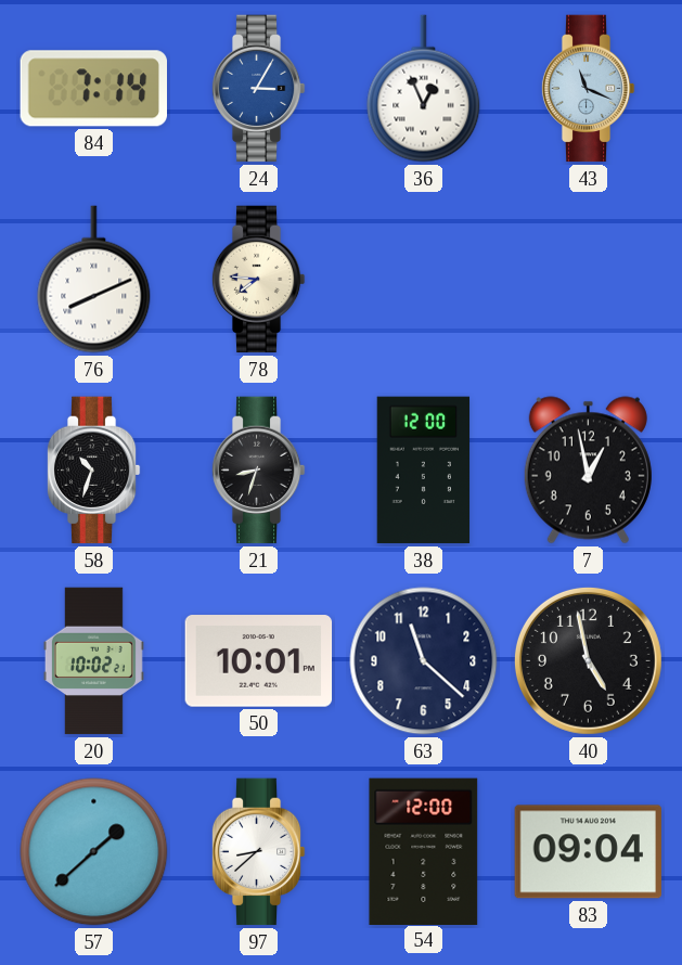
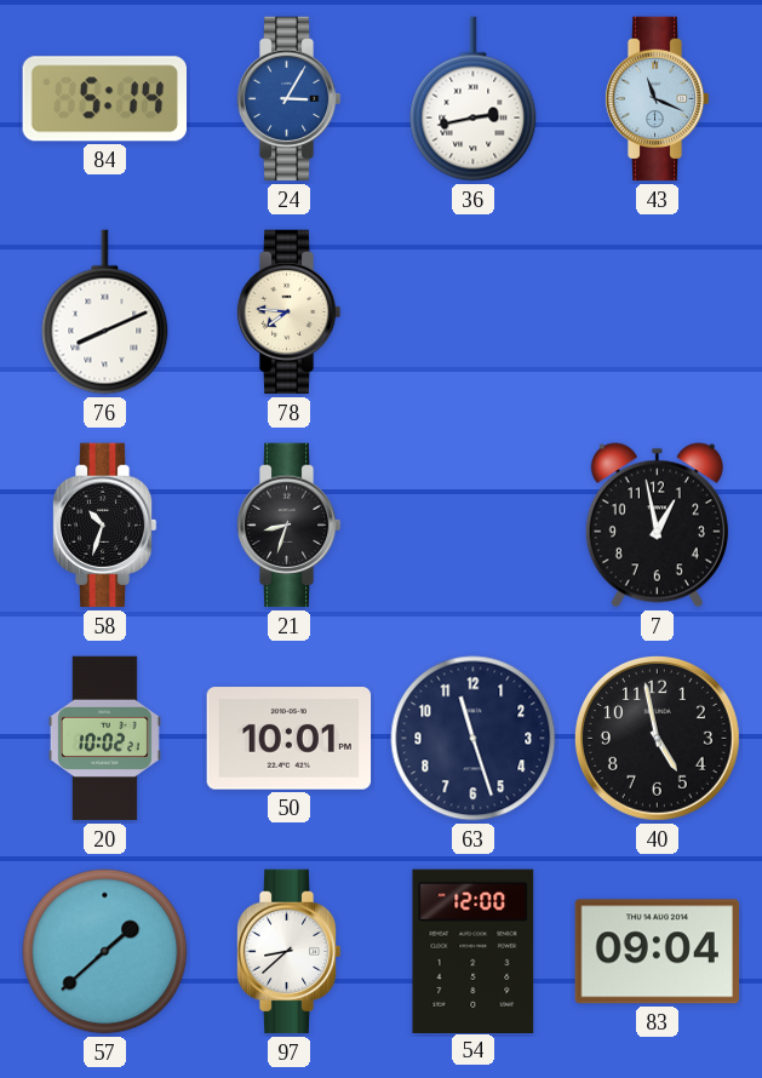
84: 7:14 -> 5:14 (104, 99)
36: 12:56 -> 2:43 (474, 99)
38: 12:00 -> none (424, 471)
63: 11:22 -> 11:27 (474, 739)
